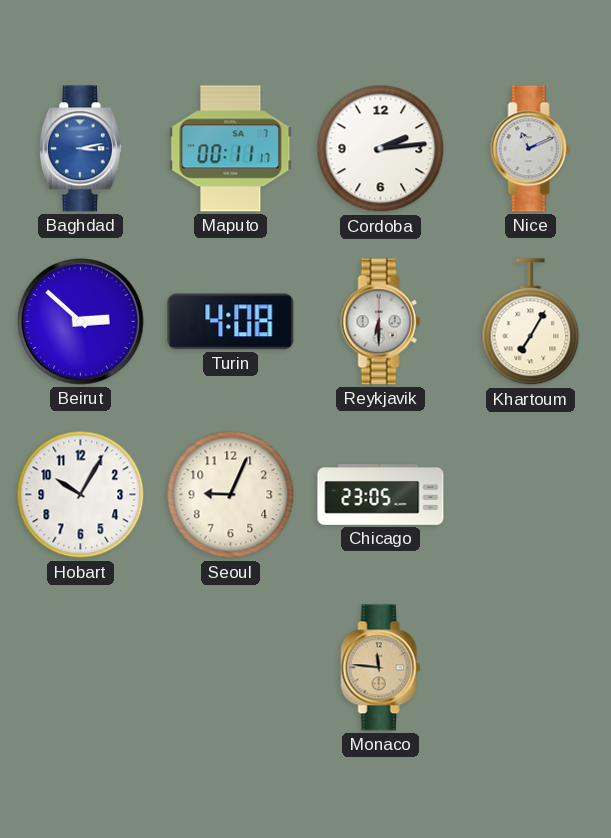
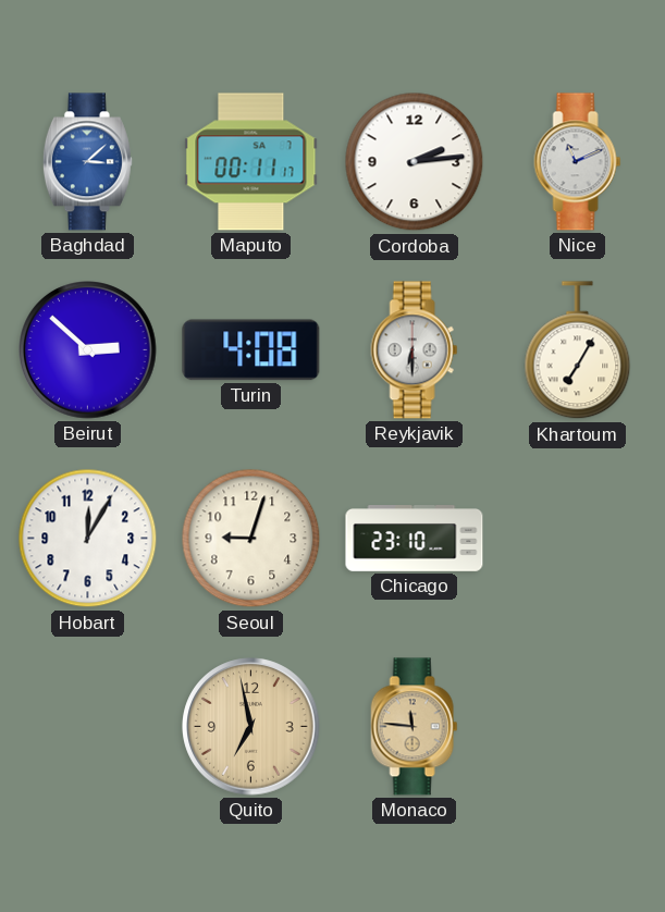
Baghdad: 3:13 -> 3:08 (87, 162)
Hobart: 10:05 -> 12:05 (88, 539)
Seoul: 9:04 -> 9:03 (251, 539)
Chicago: 23:05 -> 23:10 (415, 539)
Quito: none -> 6:58 (251, 727)
